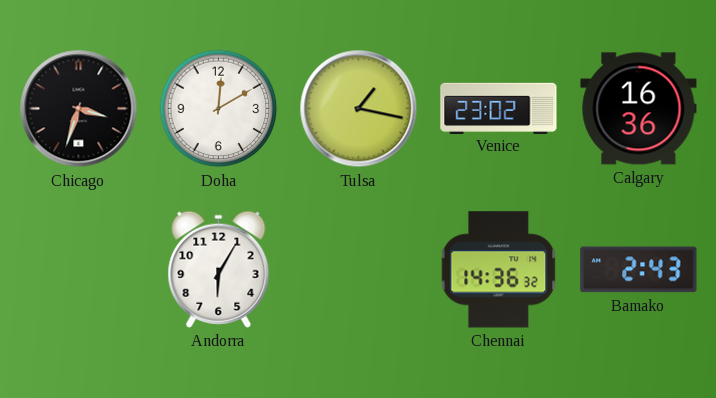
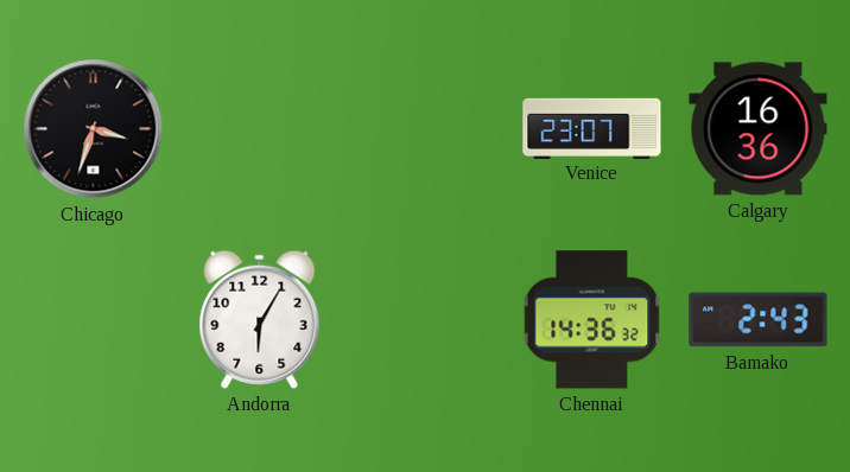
Doha: 12:10 -> none (219, 109)
Tulsa: 1:17 -> none (359, 109)
Venice: 23:02 -> 23:07 (592, 128)
